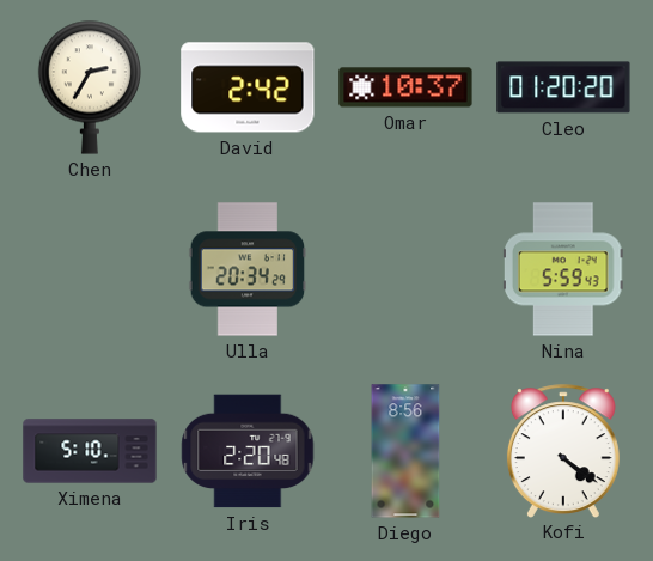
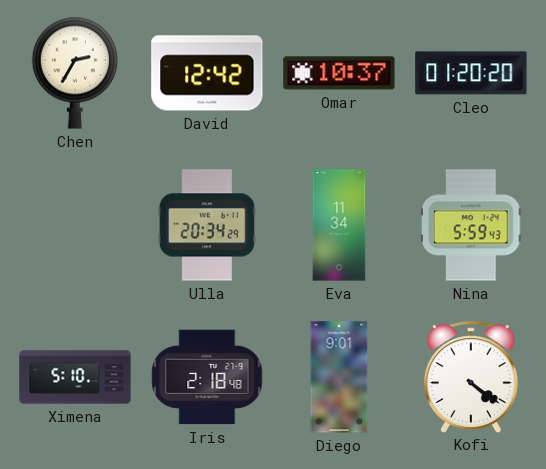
David: 2:42 -> 12:42 (207, 73)
Eva: none -> 11:34 (339, 225)
Iris: 2:20 -> 2:18 (207, 377)
Diego: 8:56 -> 9:01 (339, 377)
